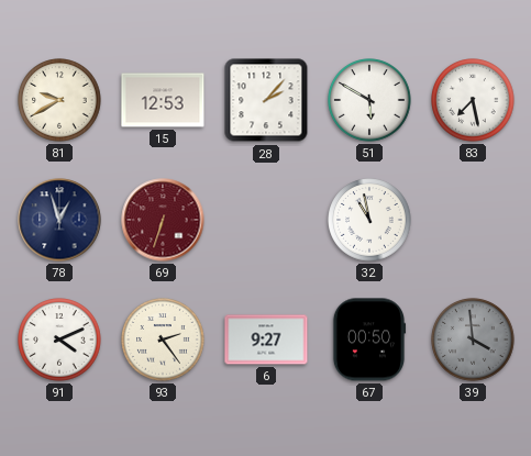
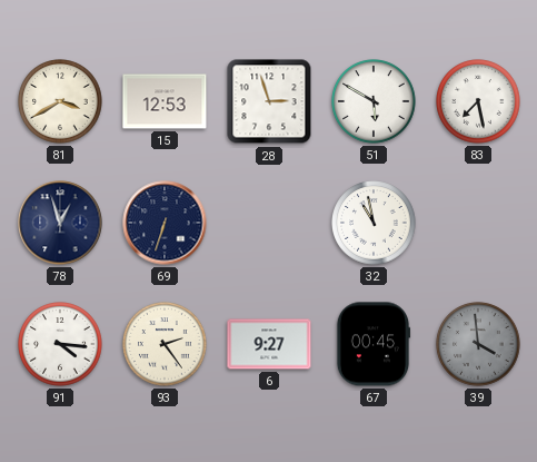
81: 9:40 -> 3:40 (60, 101)
28: 2:07 -> 2:57 (269, 101)
69 dial: burgundy -> navy (165, 223)
91: 4:11 -> 4:16 (60, 344)
67: 00:50 -> 00:45 (374, 344)
